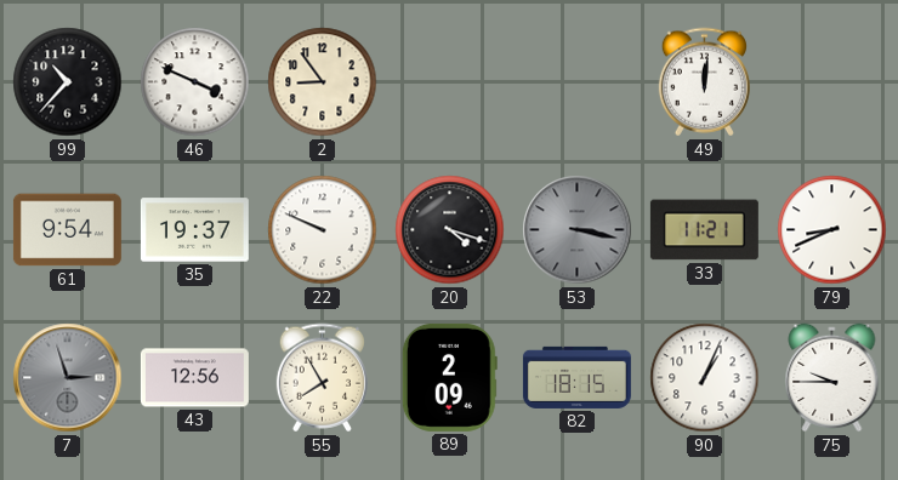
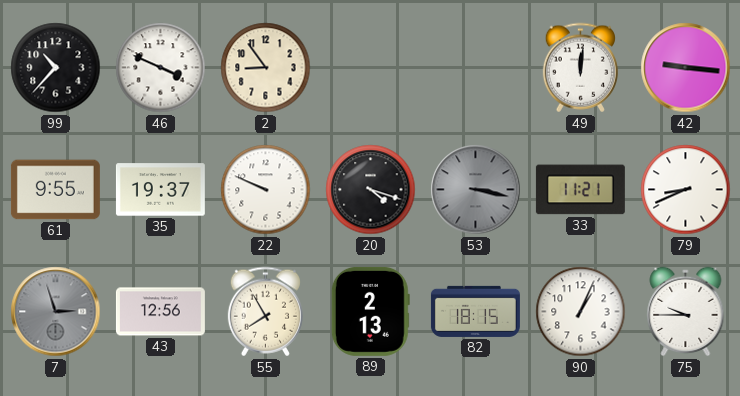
42: none -> 9:16 (686, 68)
61: 9:54 -> 9:55 (55, 190)
89: 2:09 -> 2:13 (370, 311)
